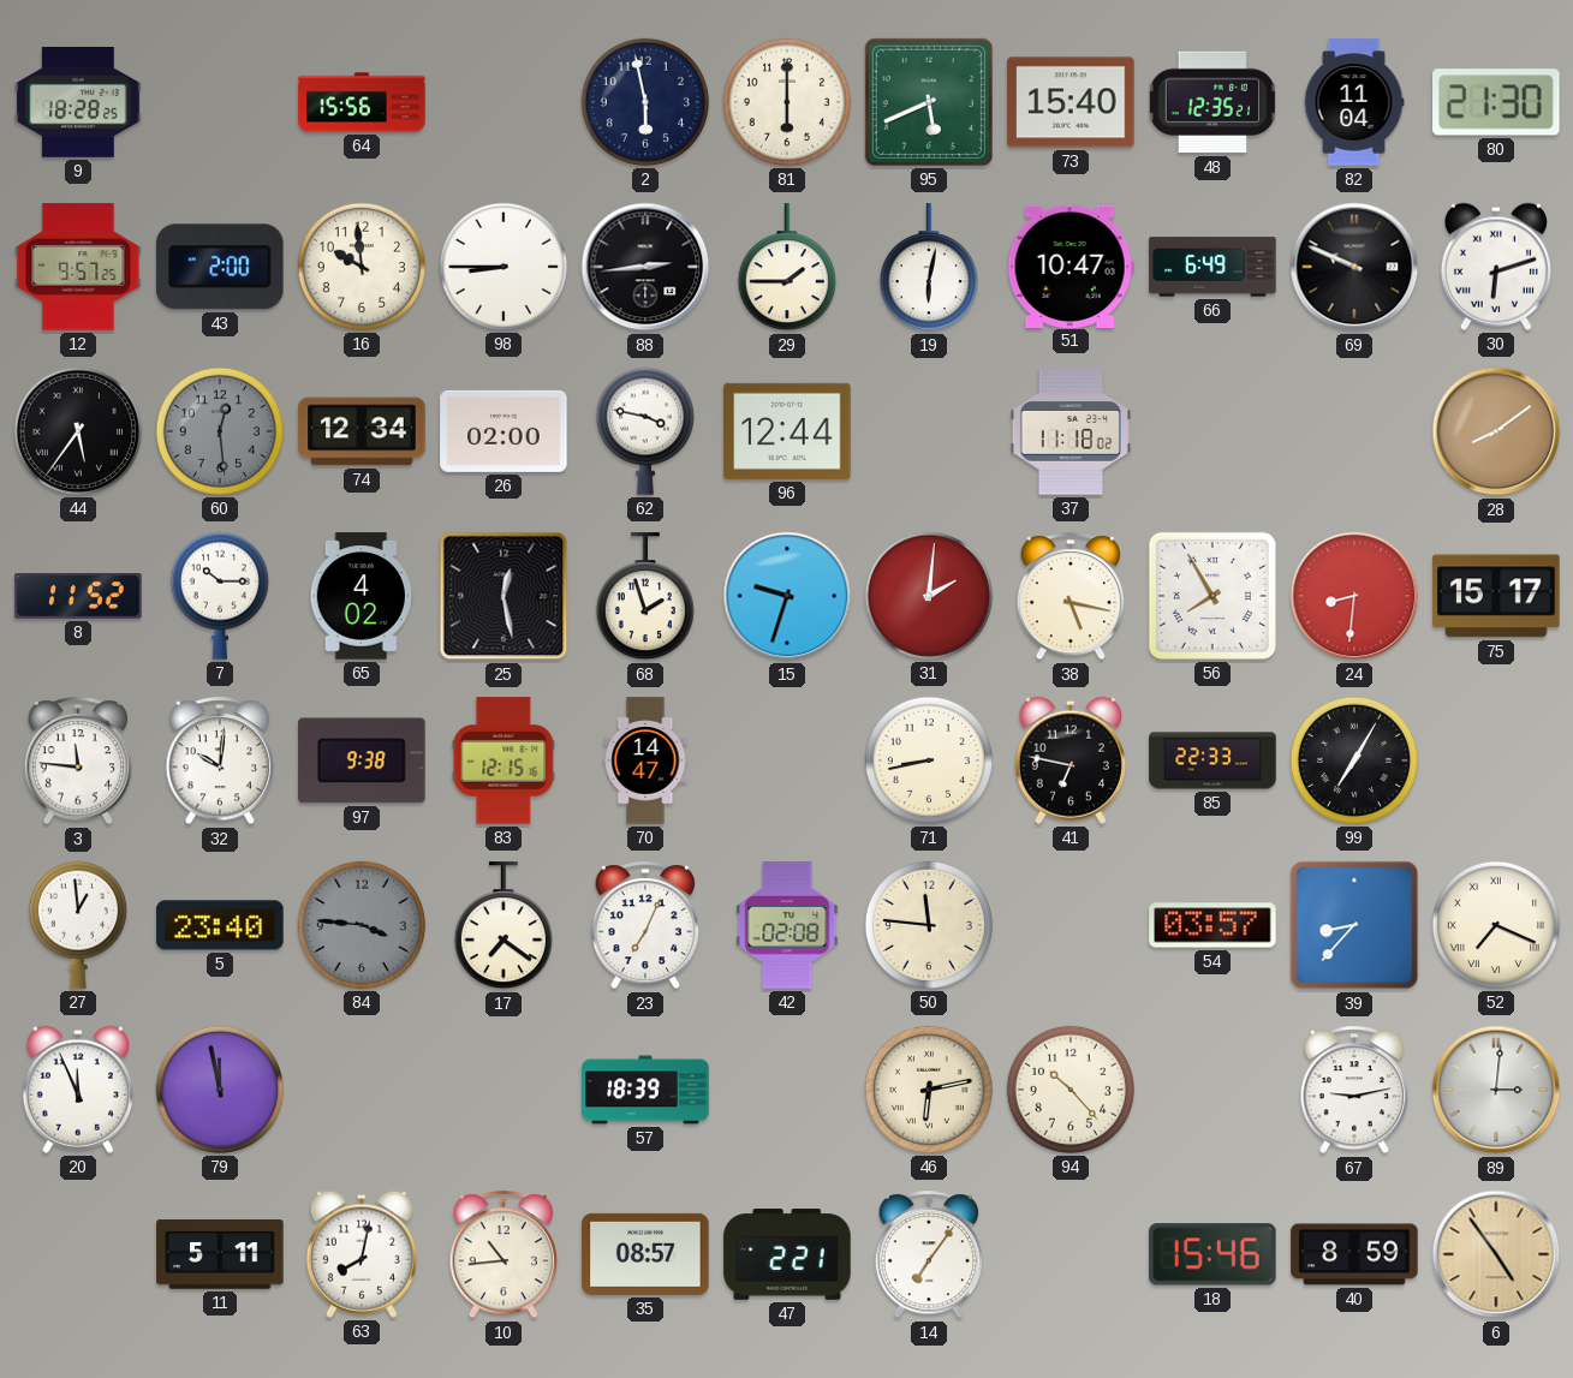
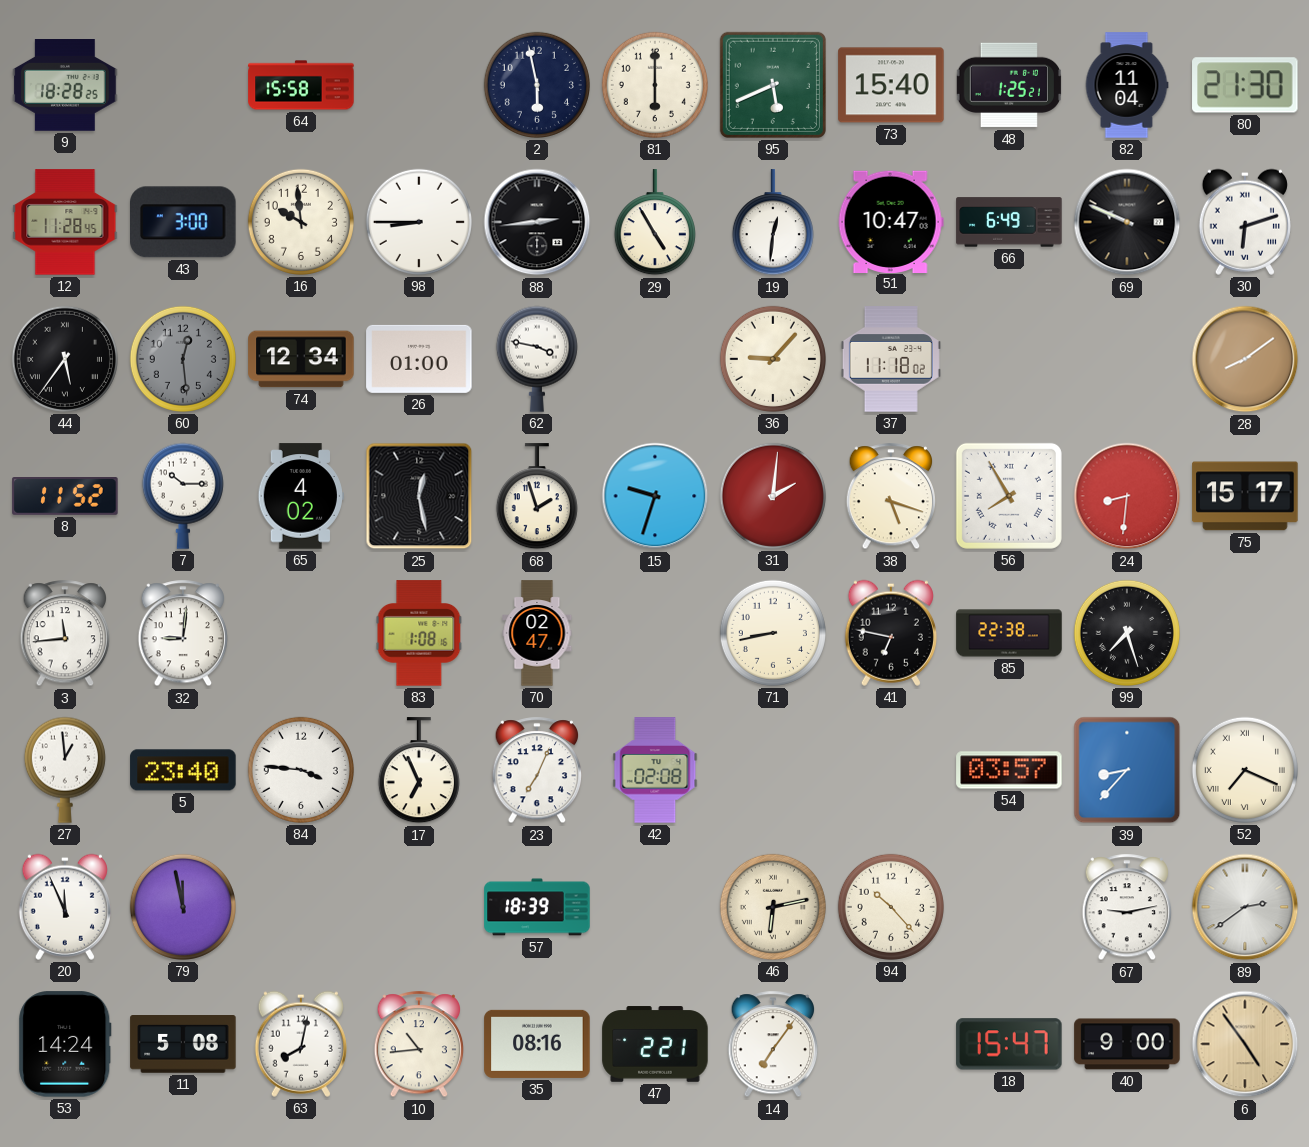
64: 15:56 -> 15:58 (301, 85)
48: 12:35 -> 1:25 (1009, 85)
12: 9:57 -> 11:28 (65, 222)
43: 2:00 -> 3:00 (184, 222)
29: 1:45 -> 4:55 (655, 223)
19: 6:02 -> 12:31 (773, 223)
26: 02:00 -> 01:00 (419, 359)
96: 12:44 -> none (787, 431)
36: none -> 9:07 (773, 359)
38: 5:17 -> 5:18 (891, 497)
3: 11:46 -> 11:44 (65, 634)
32: 10:01 -> 9:01 (183, 634)
97: 9:38 -> none (362, 760)
83: 12:15 -> 1:08 (419, 633)
70: 14:47 -> 02:47 (537, 633)
85: 22:33 -> 22:38 (1009, 633)
99: 7:05 -> 7:27 (1127, 633)
84 dial: grey -> white (301, 770)
17: 7:21 -> 6:56 (419, 771)
50: 11:46 -> none (929, 925)
89: 3:01 -> 2:39 (1245, 907)
53: none -> 14:24 (65, 1044)
11: 5:11 -> 5:08 (183, 1045)
35: 08:57 -> 08:16 (537, 1044)
18: 15:46 -> 15:47 (1009, 1044)
40: 8:59 -> 9:00 (1127, 1044)
